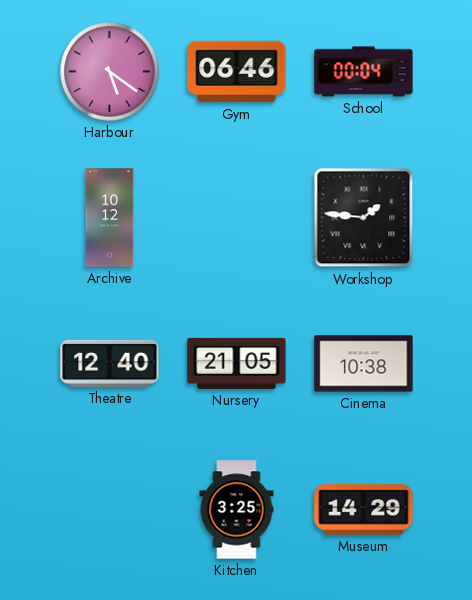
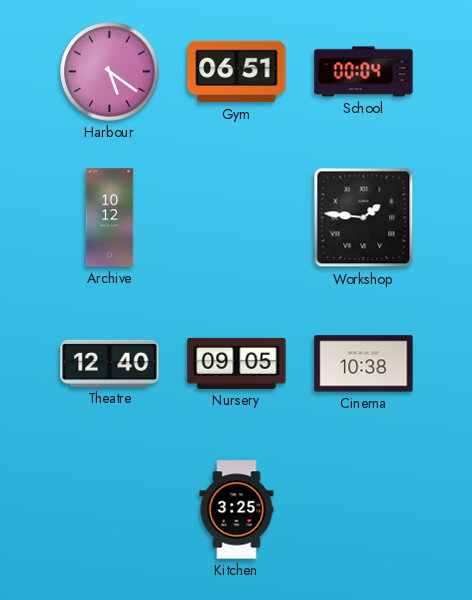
Gym: 06:46 -> 06:51 (237, 72)
Nursery: 21:05 -> 09:05 (237, 363)
Museum: 14:29 -> none (364, 510)
